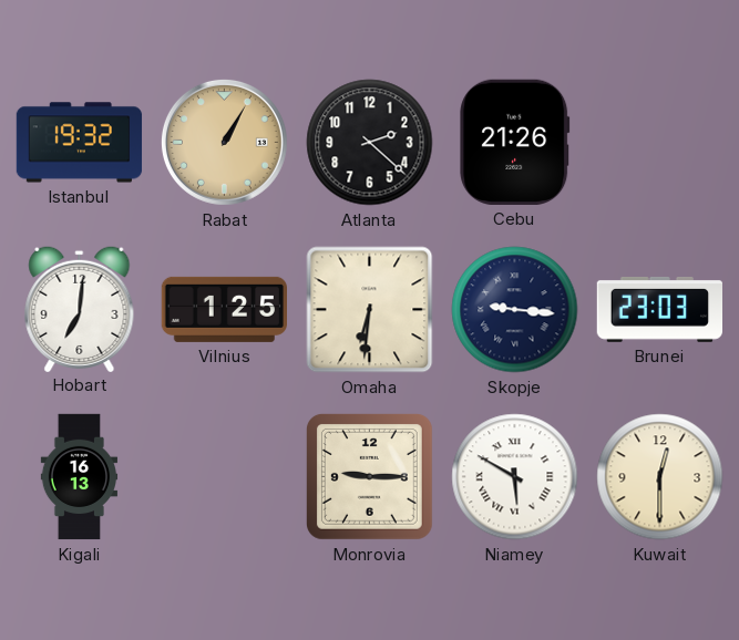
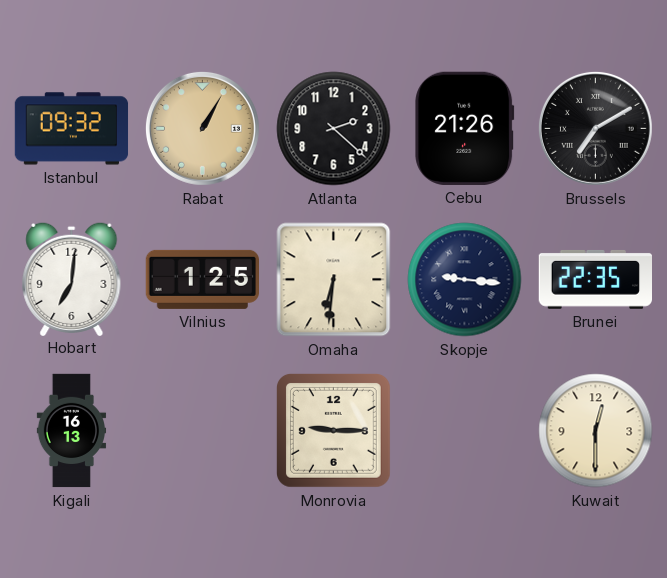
Istanbul: 19:32 -> 09:32 (72, 129)
Brussels: none -> 7:10 (595, 128)
Brunei: 23:03 -> 22:35 (595, 279)
Niamey: 5:50 -> none (515, 477)
